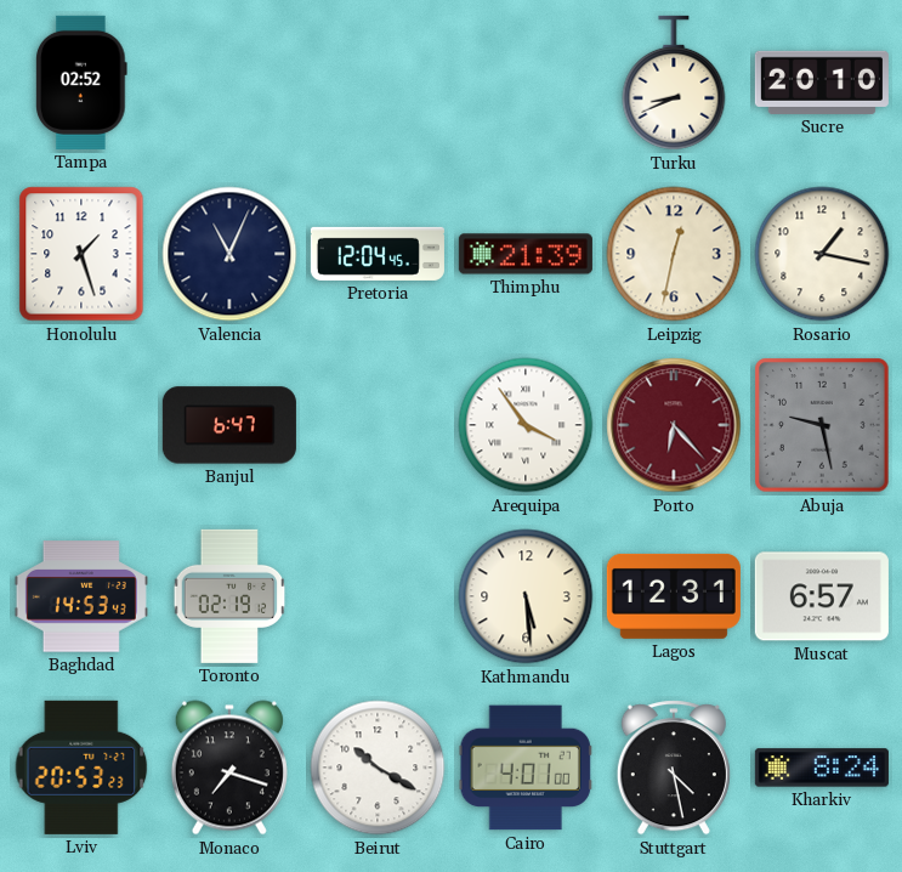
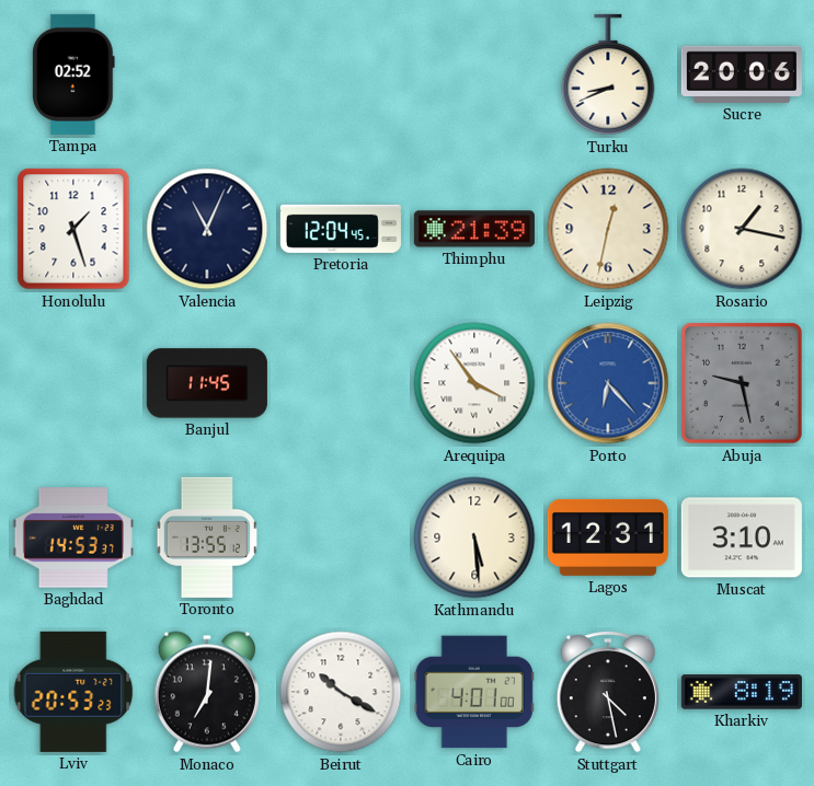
Sucre: 20:10 -> 20:06 (742, 74)
Banjul: 6:47 -> 11:45 (207, 383)
Porto dial: burgundy -> blue (608, 383)
Baghdad: 14:53:43 -> 14:53:37 (73, 538)
Toronto: 02:19 -> 13:55 (207, 538)
Muscat: 6:57 -> 3:10 (742, 538)
Monaco: 7:18 -> 7:01 (207, 692)
Kharkiv: 8:24 -> 8:19 (742, 692)
